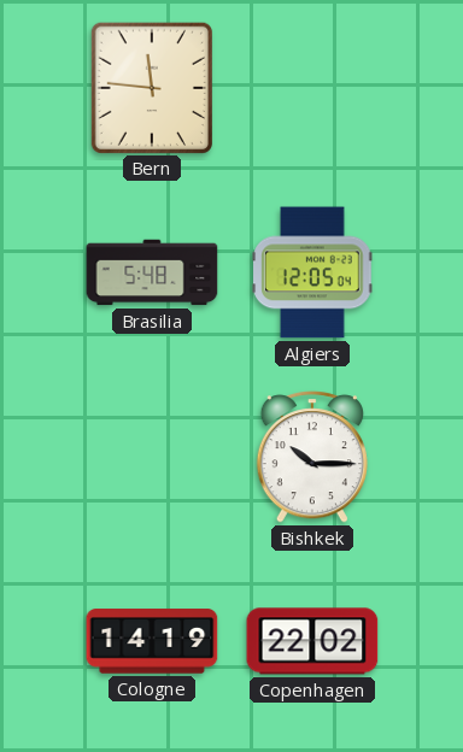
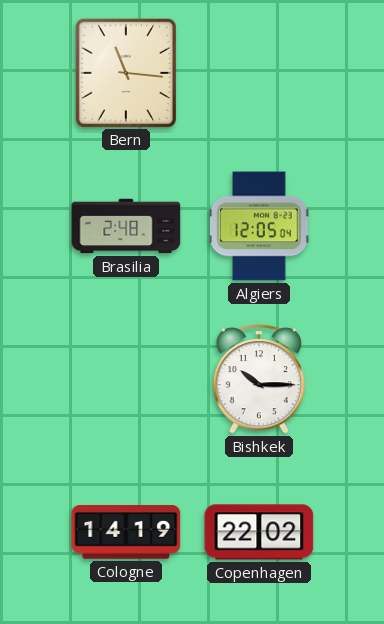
Bern: 11:46 -> 11:16 (125, 72)
Brasilia: 5:48 -> 2:48 (126, 226)
